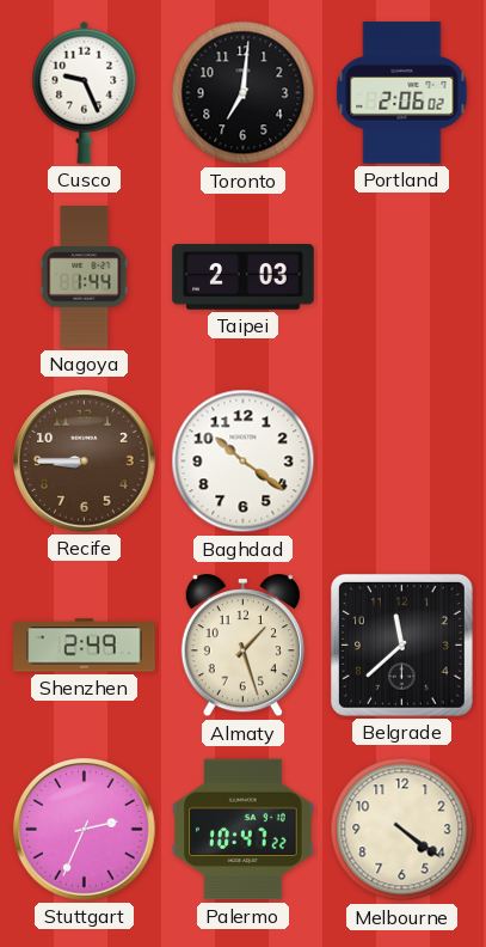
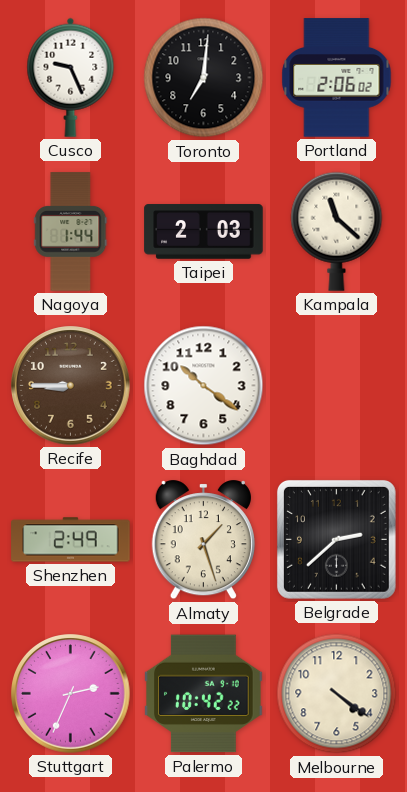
Kampala: none -> 11:22 (337, 231)
Belgrade: 11:38 -> 2:38 (336, 539)
Palermo: 10:47 -> 10:42 (204, 694)
